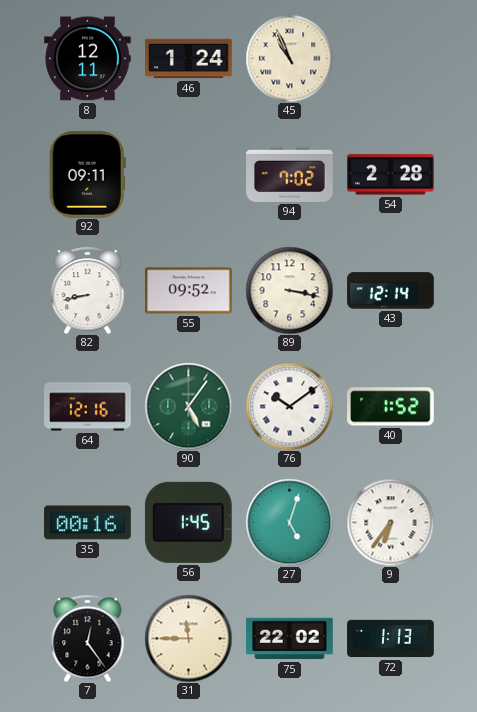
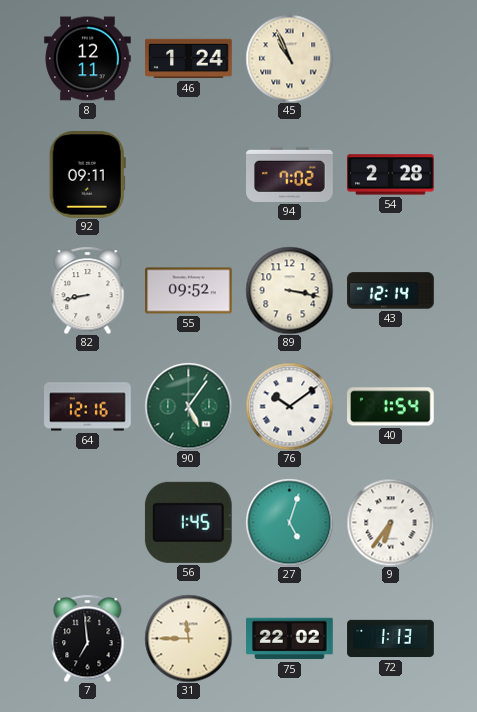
40: 1:52 -> 1:54 (391, 407)
35: 00:16 -> none (88, 523)
7: 12:24 -> 6:59 (88, 638)
